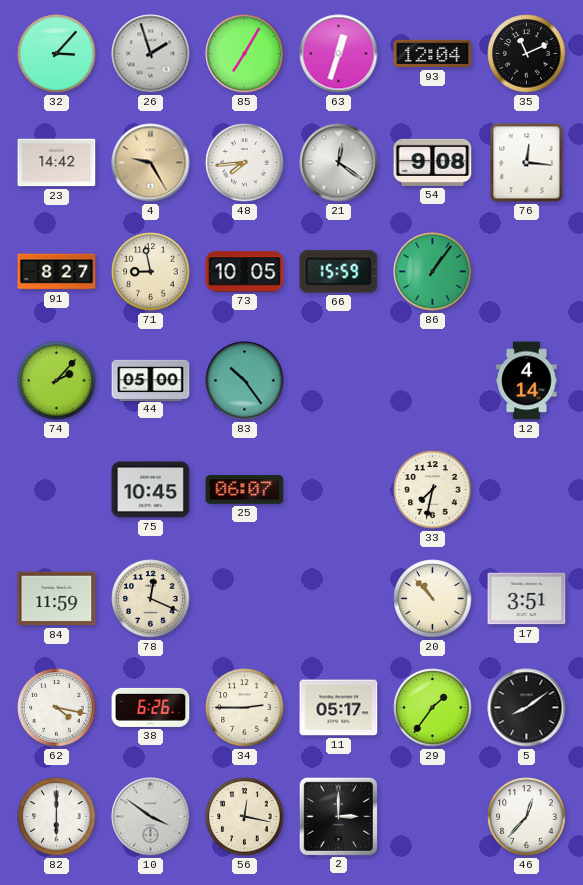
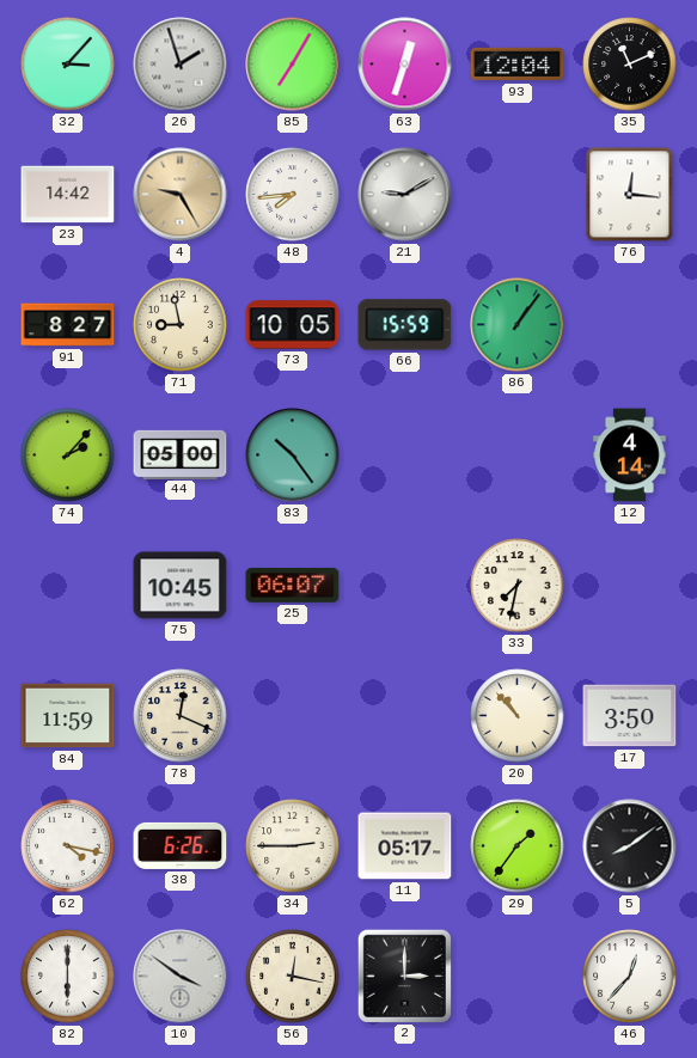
21: 12:21 -> 9:10 (405, 195)
54: 9:08 -> none (433, 162)
17: 3:51 -> 3:50 (630, 716)
